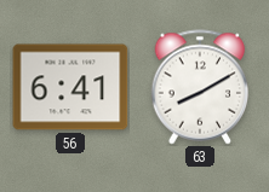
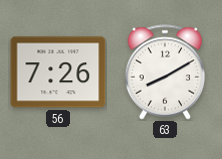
56: 6:41 -> 7:26 (58, 72)
